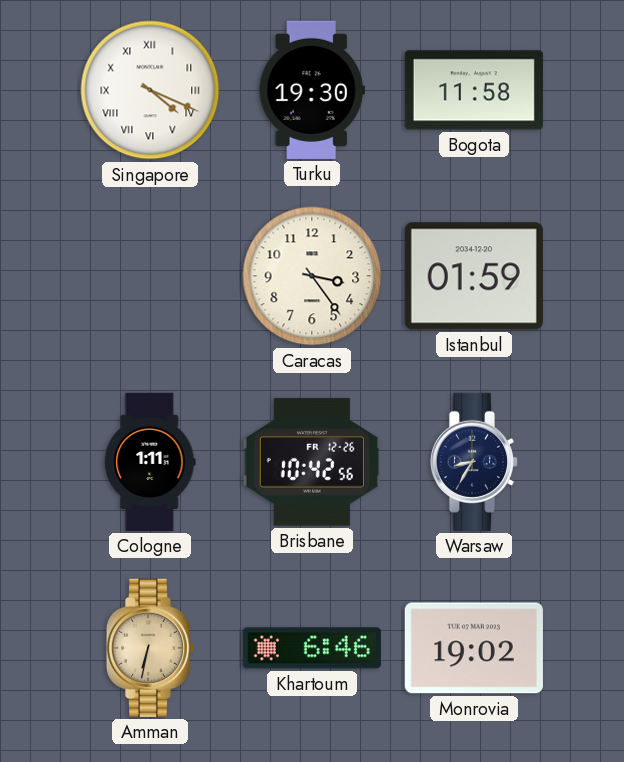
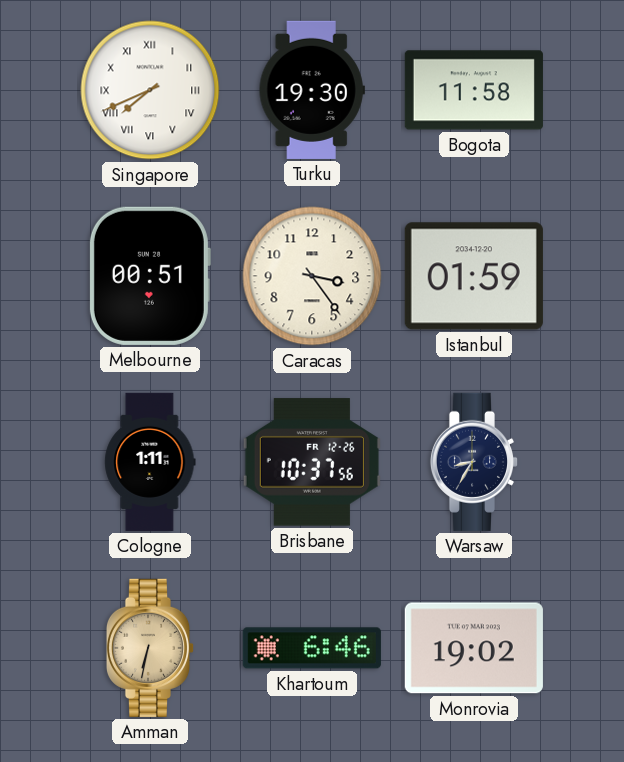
Singapore: 4:19 -> 7:41 (150, 90)
Melbourne: none -> 00:51 (149, 276)
Brisbane: 10:42 -> 10:37 (312, 462)
